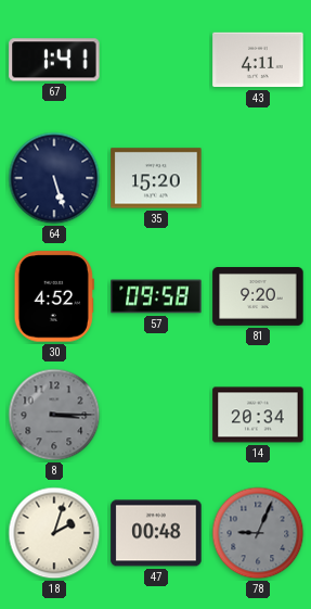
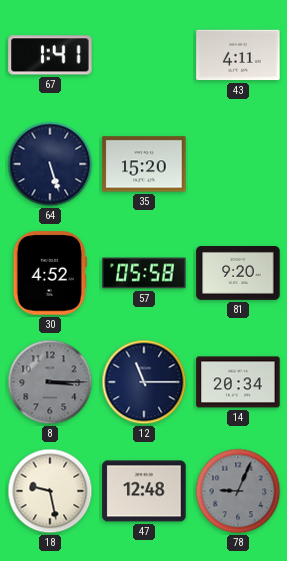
57: 09:58 -> 05:58 (144, 273)
12: none -> 11:15 (144, 382)
18: 2:03 -> 9:28 (50, 491)
47: 00:48 -> 12:48 (144, 491)
